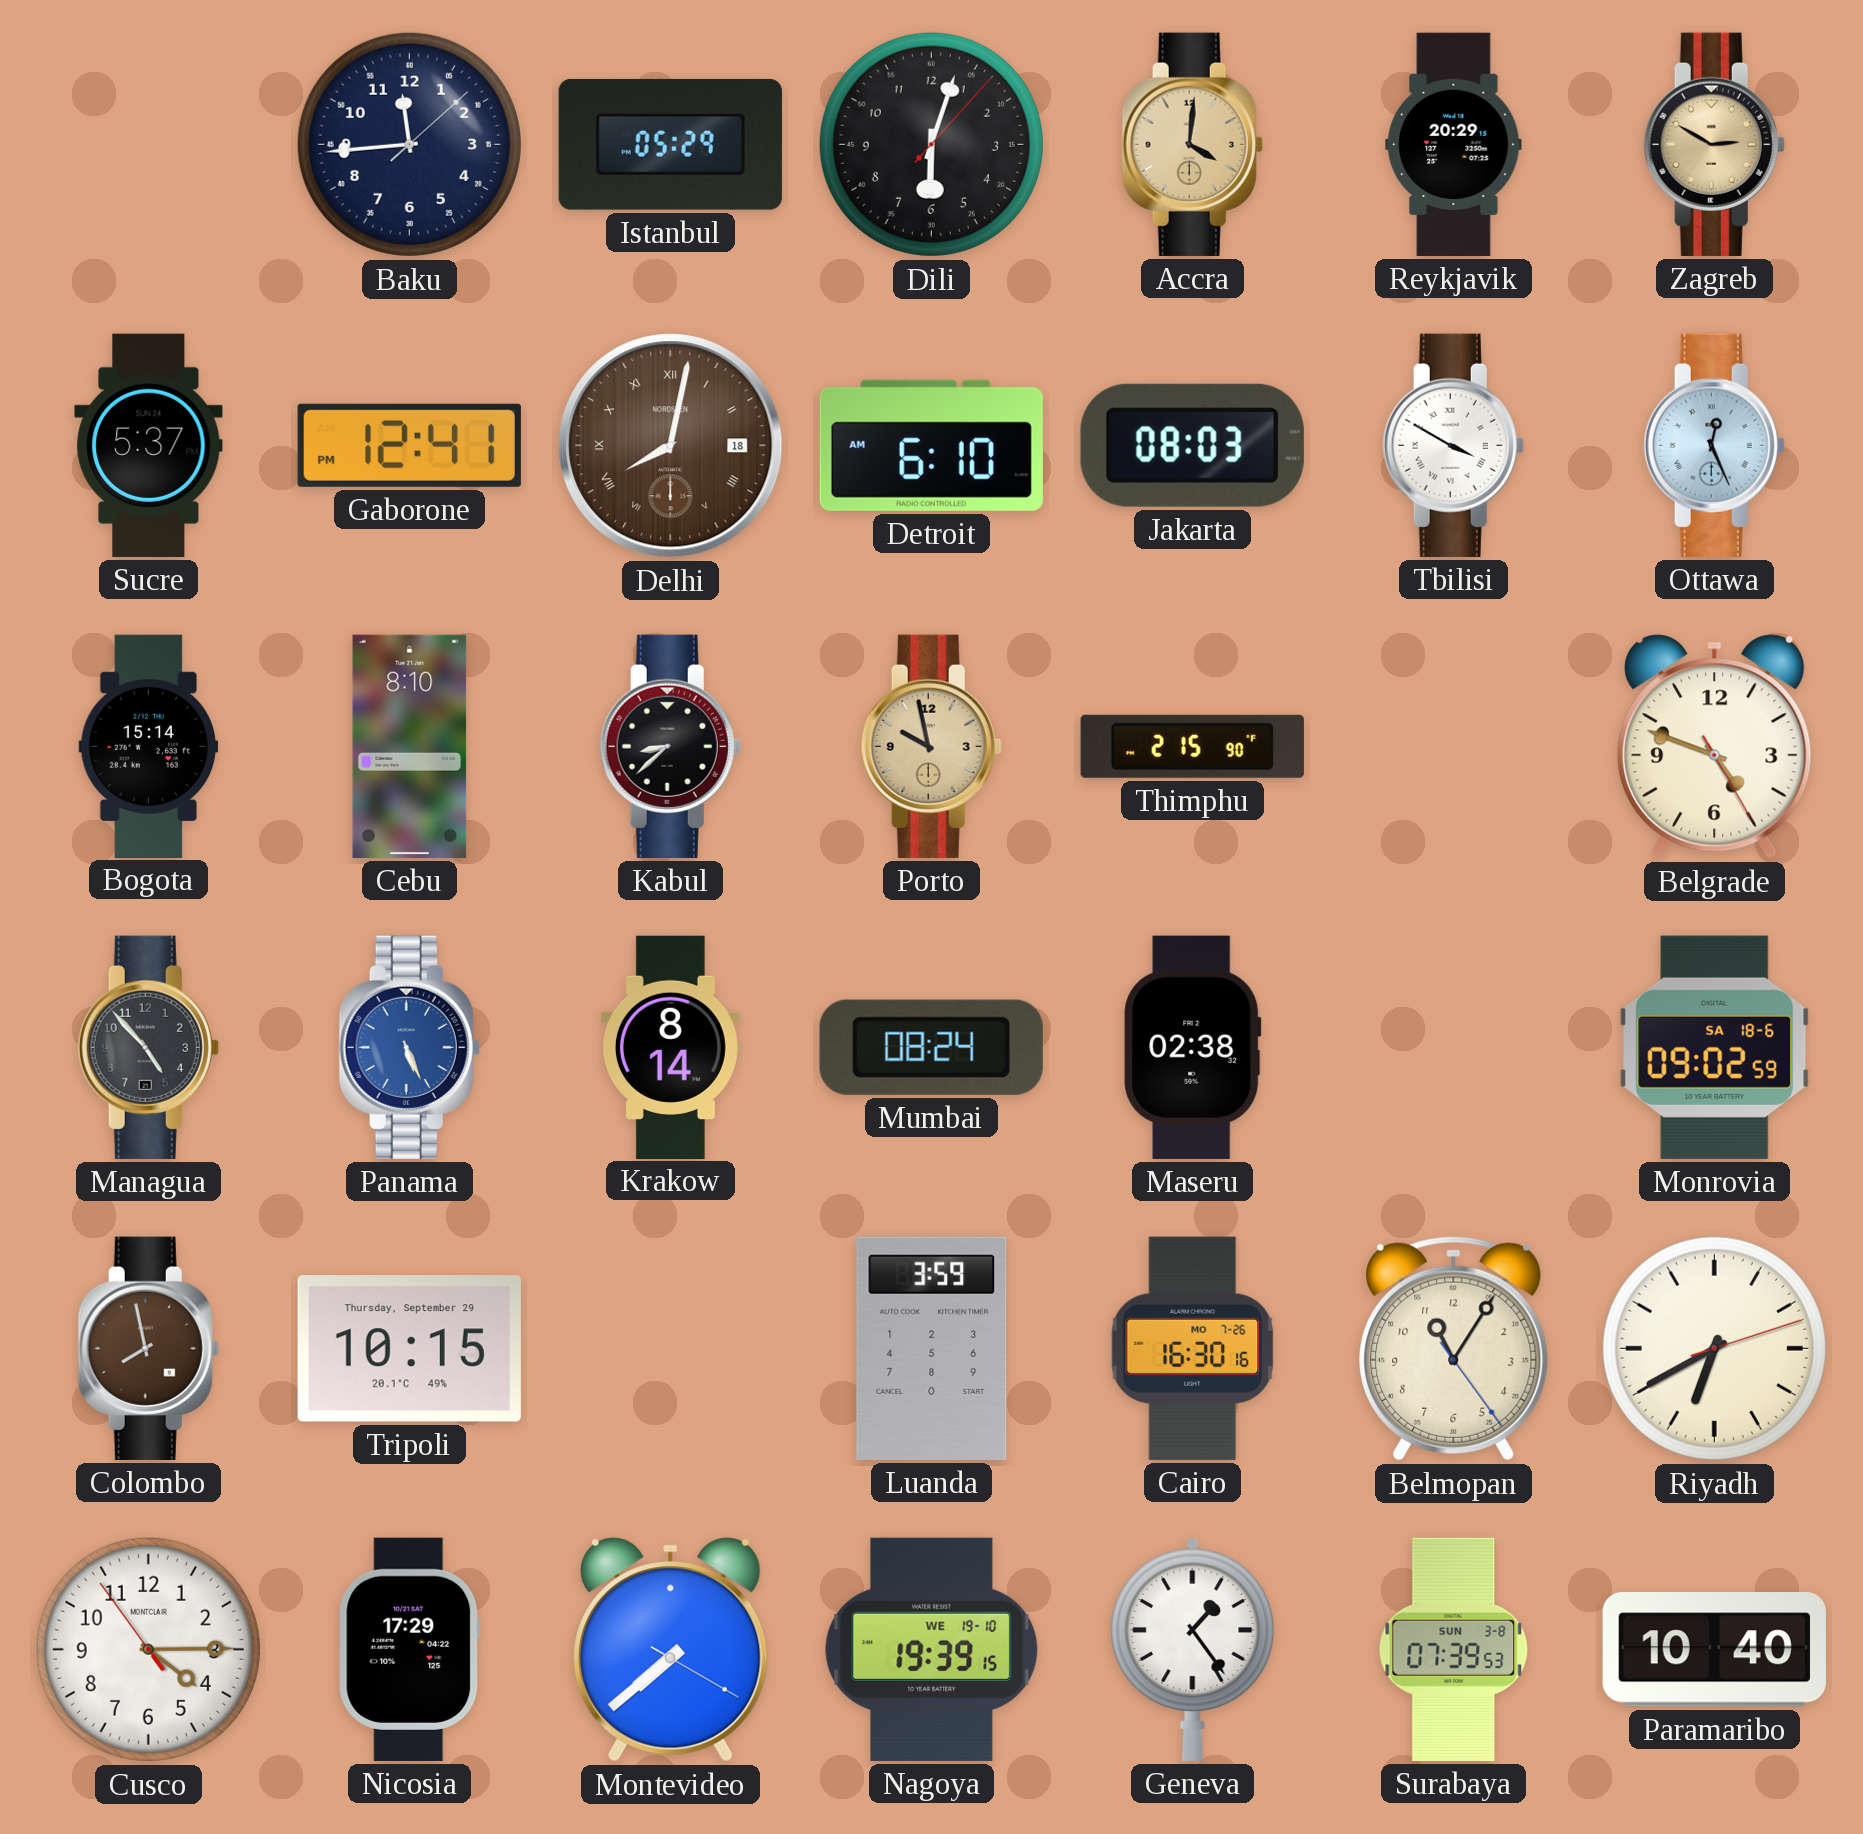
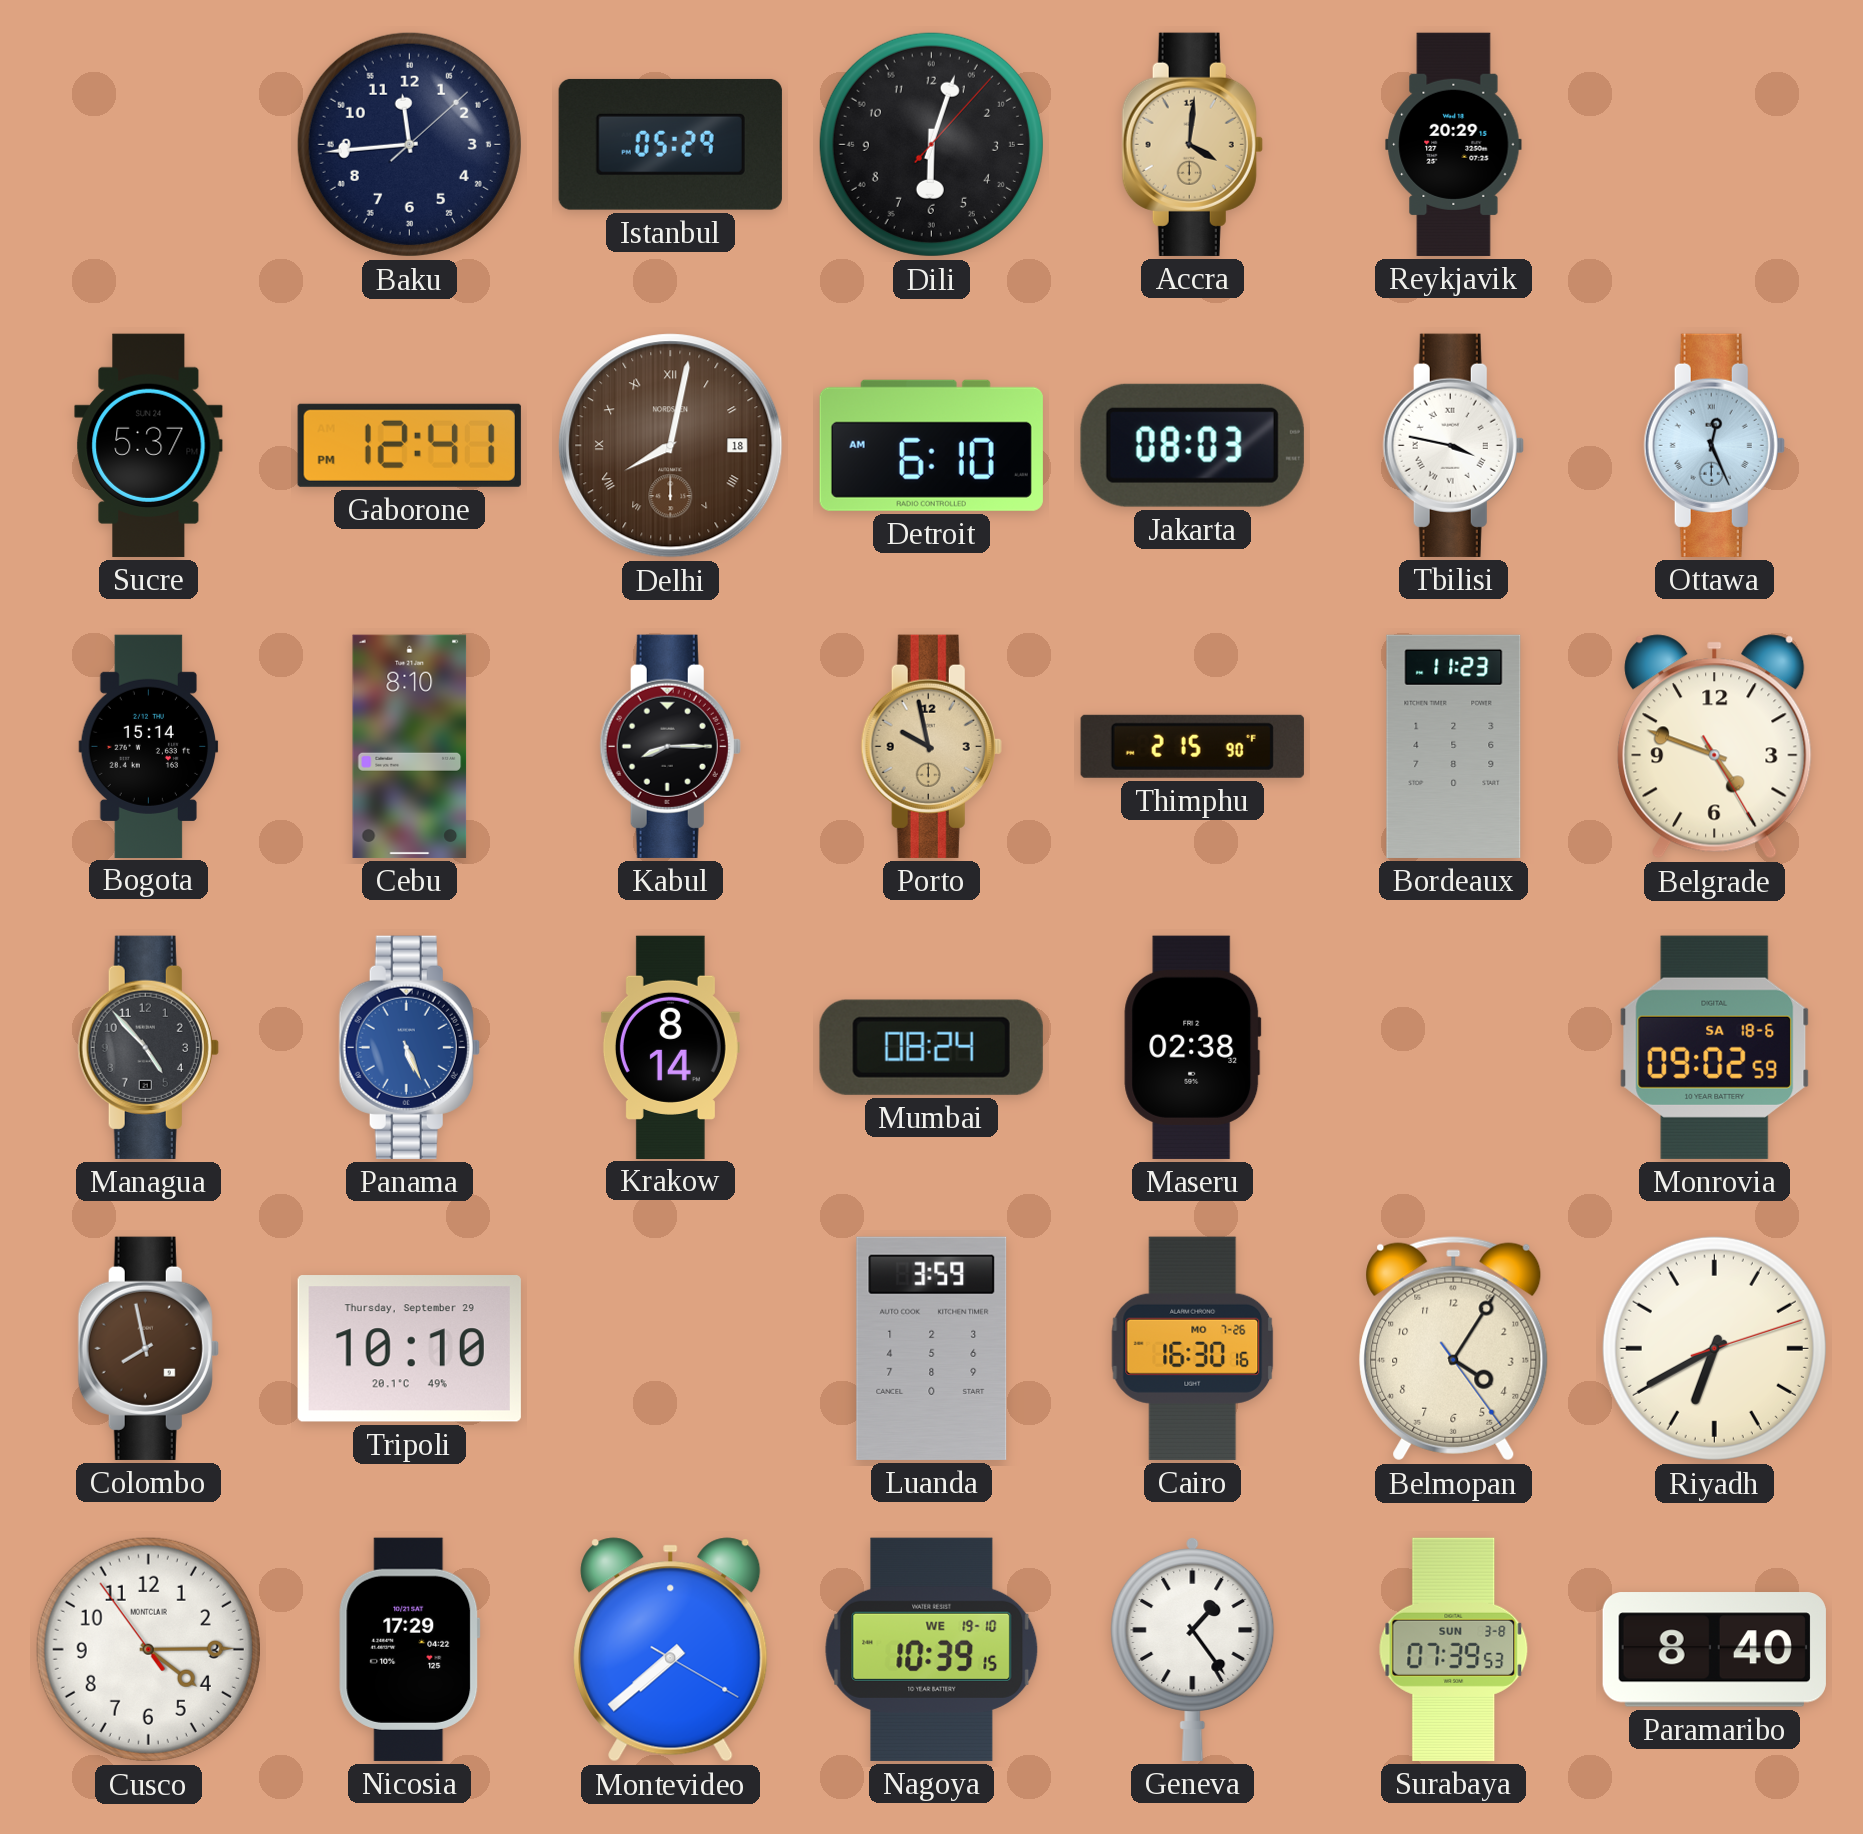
Zagreb: 2:50 -> none (1714, 144)
Tbilisi: 3:50 -> 3:47 (1453, 445)
Kabul: 8:38 -> 8:15 (670, 746)
Bordeaux: none -> 11:23 (1454, 746)
Tripoli: 10:15 -> 10:10 (409, 1349)
Belmopan: 11:05 -> 4:05 (1454, 1349)
Nagoya: 19:39 -> 10:39 (932, 1649)
Paramaribo: 10:40 -> 8:40 (1714, 1650)
